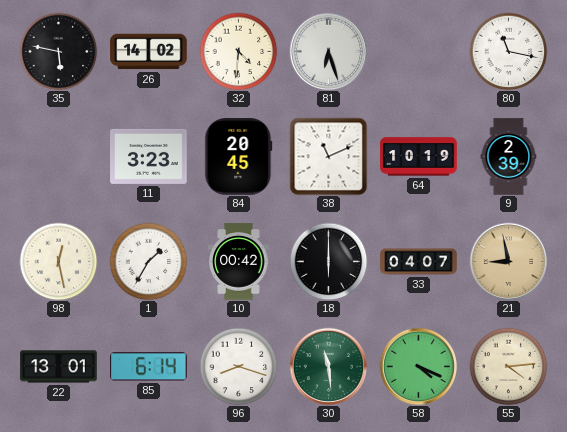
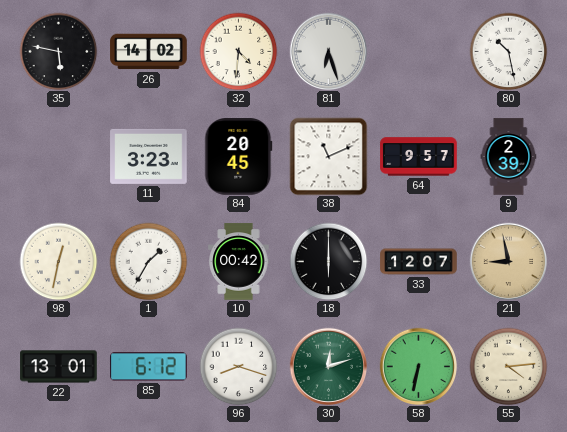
80: 11:17 -> 10:28 (508, 51)
64: 10:19 -> 9:57 (419, 157)
98: 12:28 -> 12:32 (58, 261)
33: 04:07 -> 12:07 (419, 262)
85: 6:14 -> 6:12 (149, 367)
30: 11:29 -> 12:12 (328, 366)
58: 4:19 -> 6:32 (418, 366)
